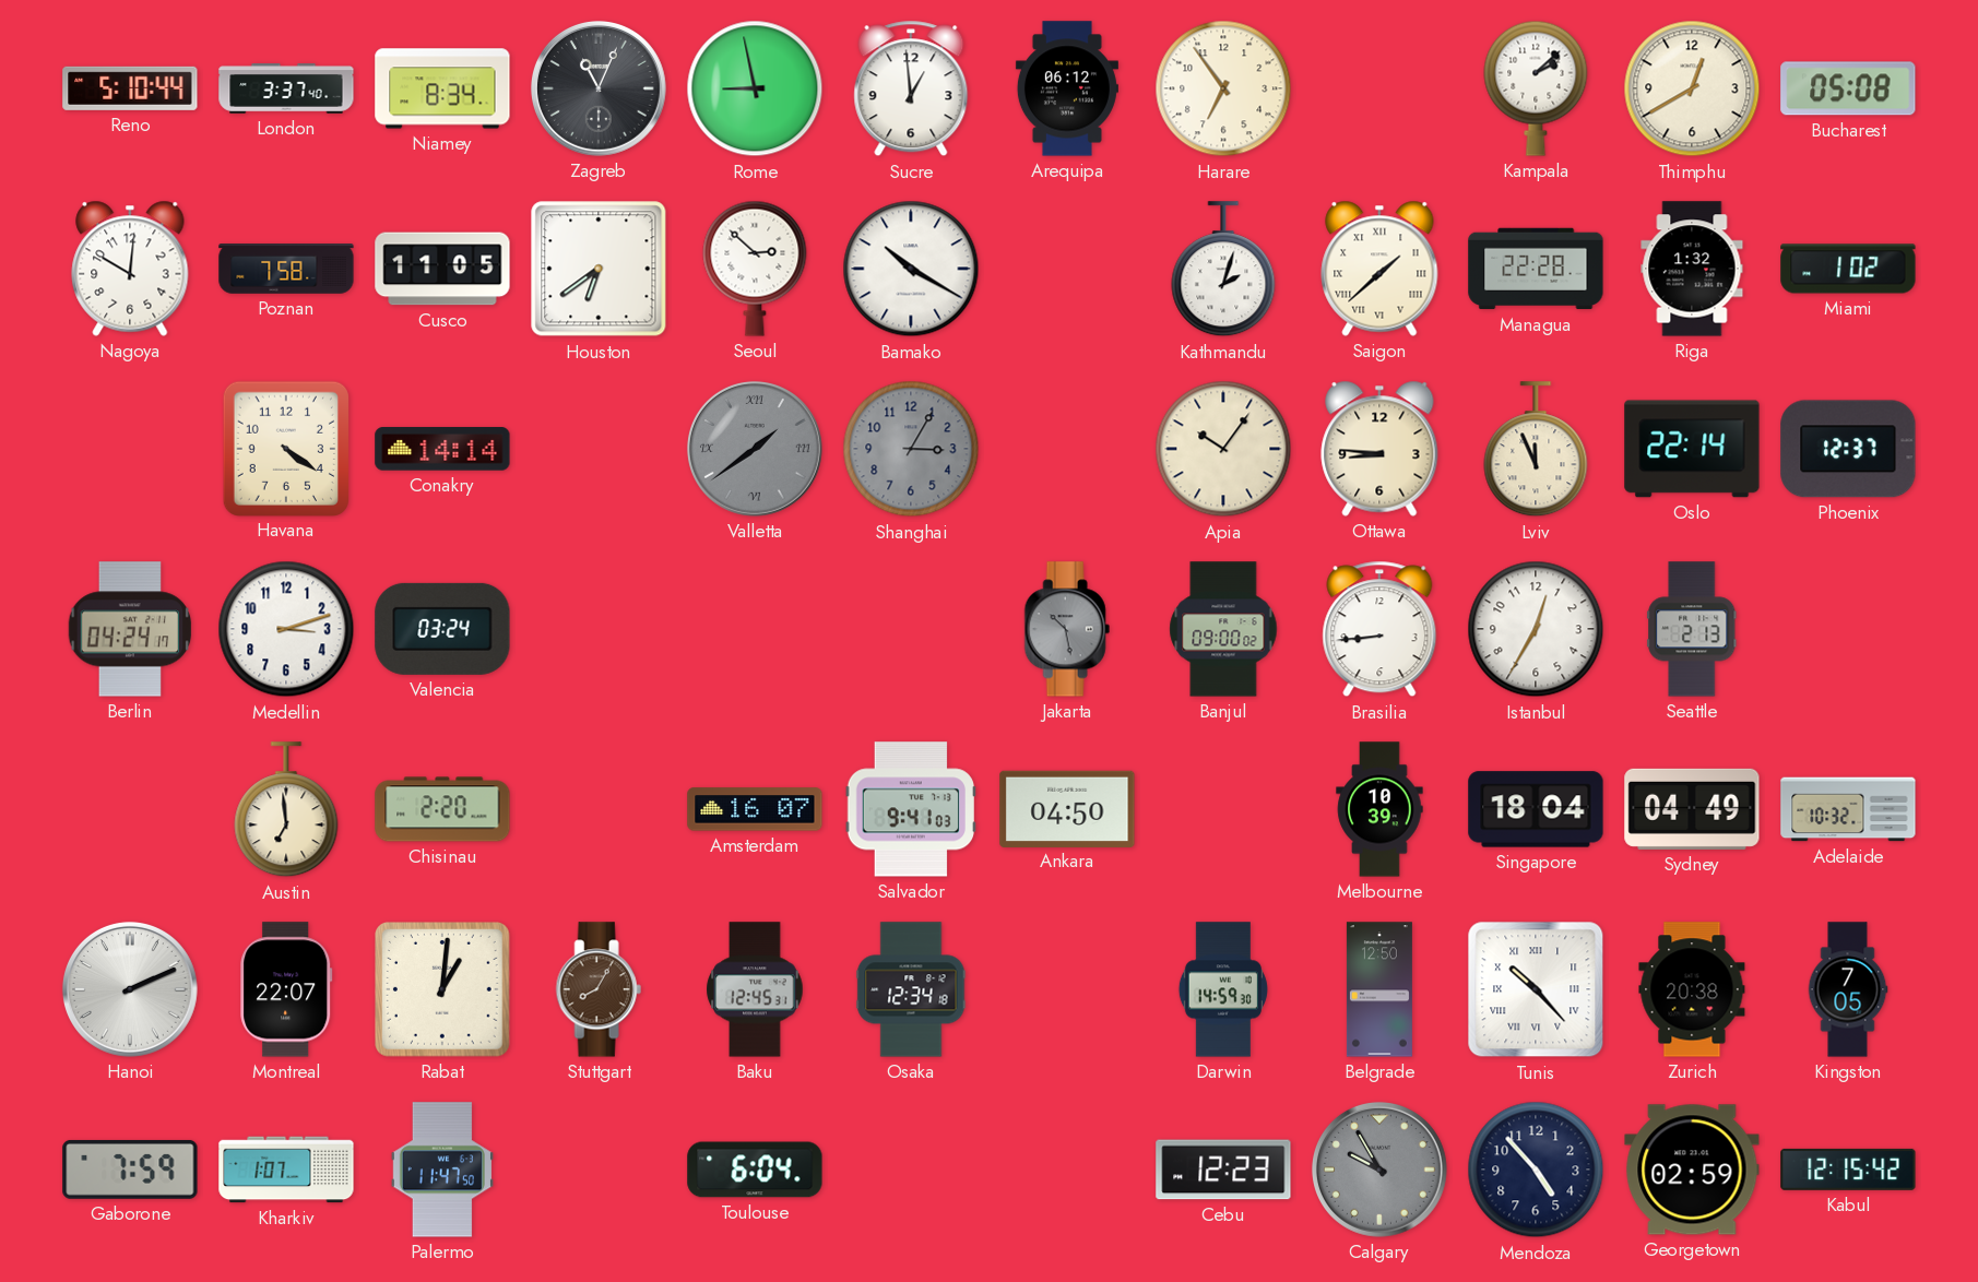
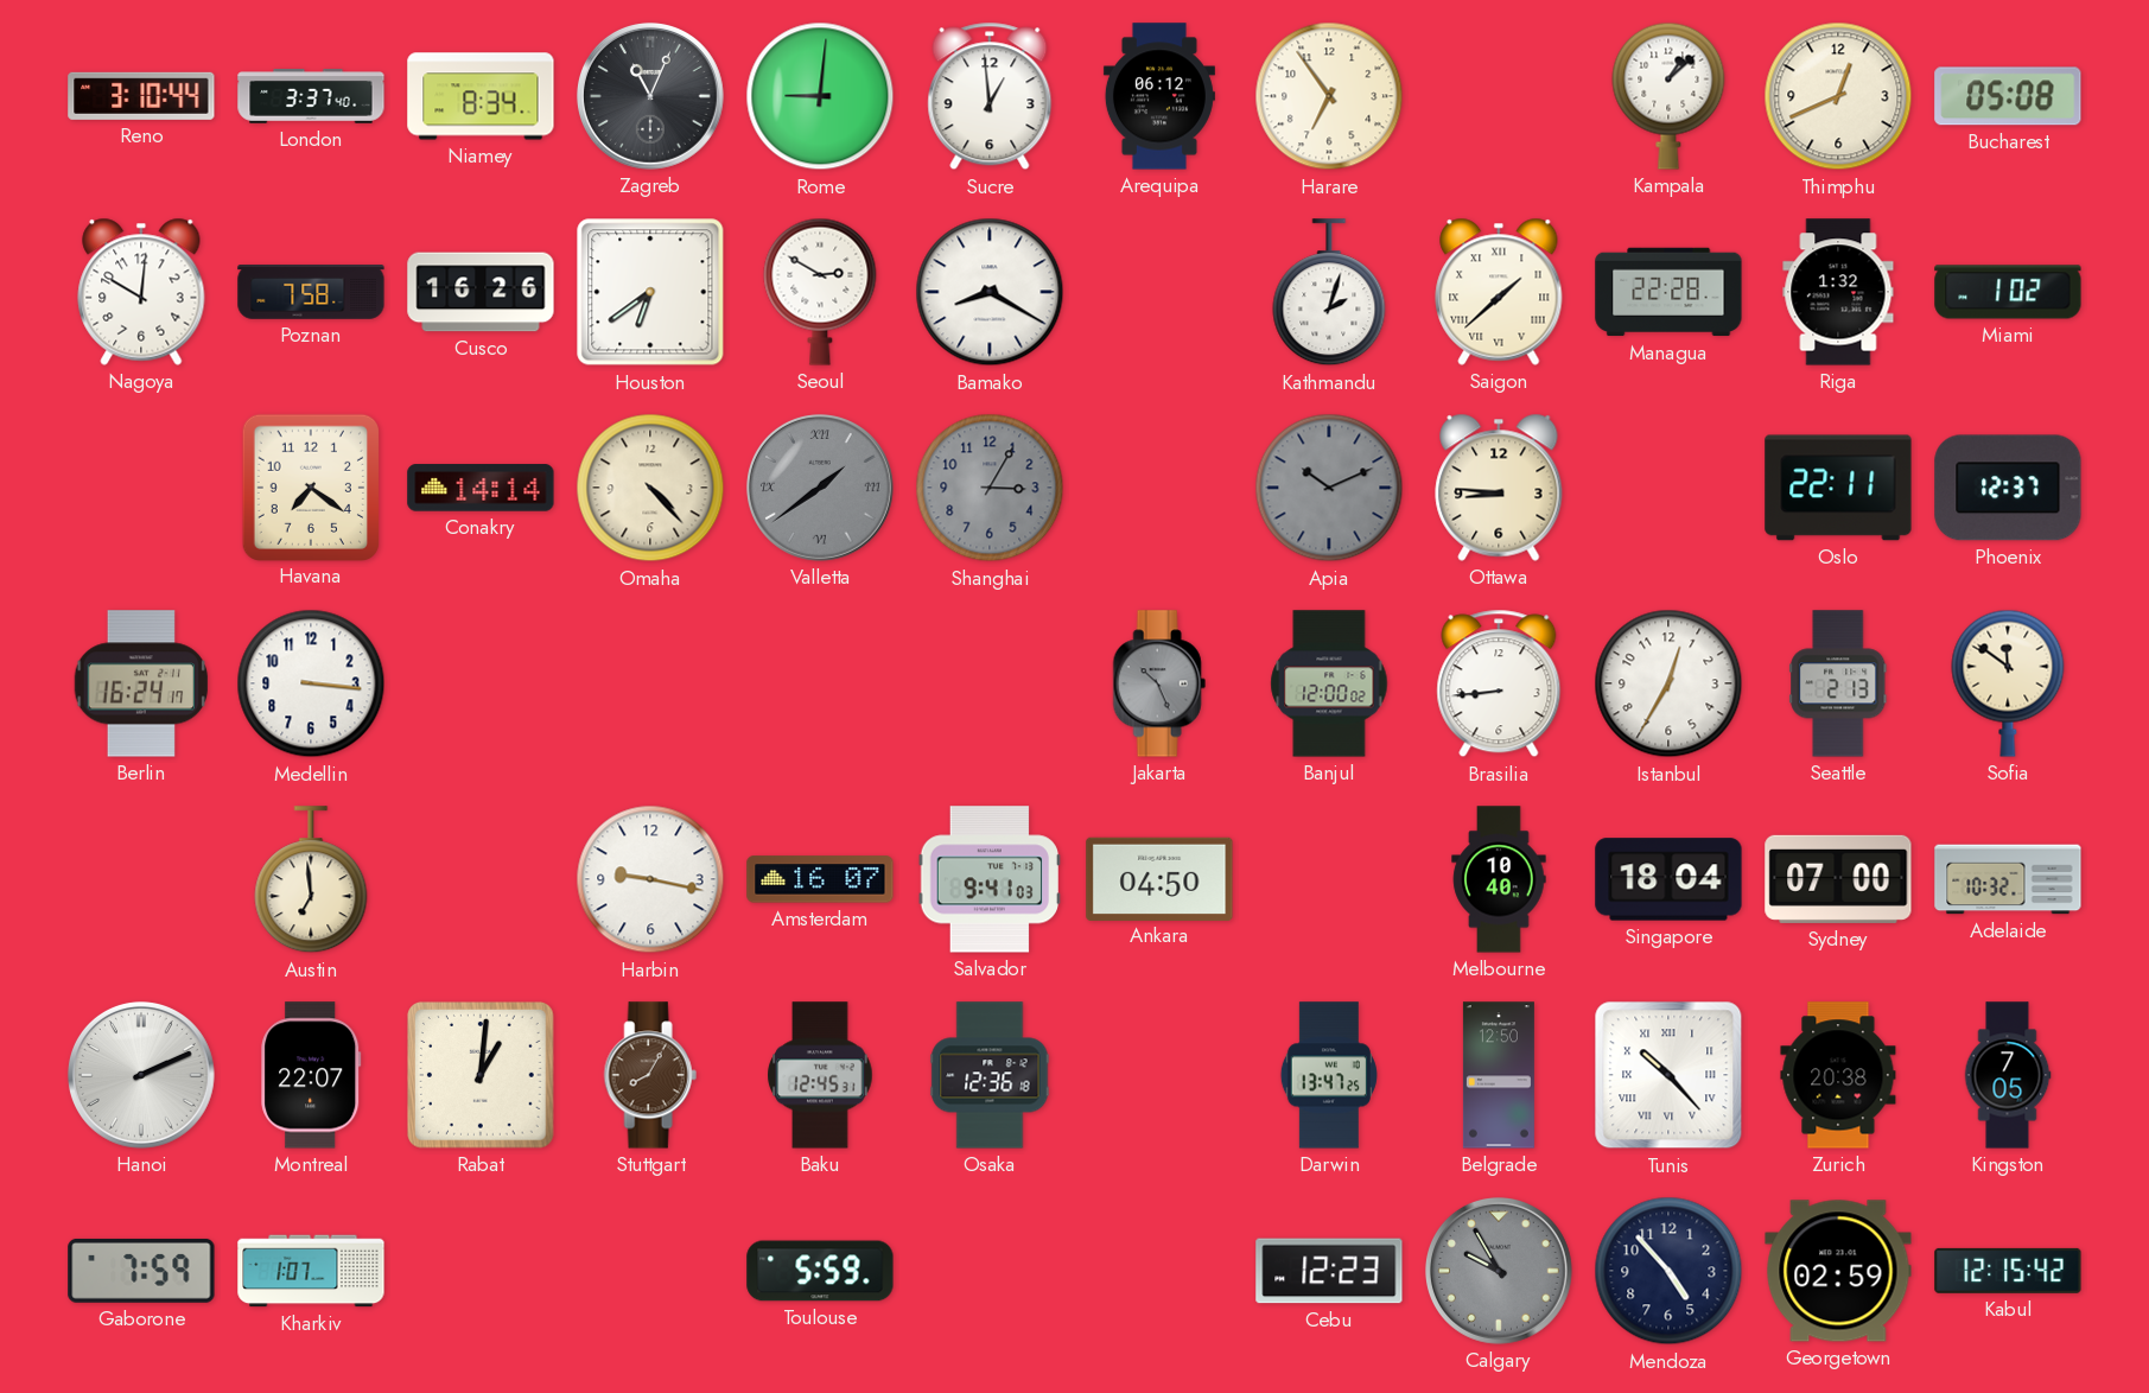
Reno: 5:10 -> 3:10 (141, 96)
Rome: 8:58 -> 9:01 (820, 96)
Kampala: 2:08 -> 1:08 (1668, 96)
Thimphu: 12:40 -> 12:41 (1838, 96)
Cusco: 11:05 -> 16:26 (481, 292)
Seoul: 2:52 -> 2:50 (820, 292)
Bamako: 10:20 -> 8:20 (990, 292)
Havana: 4:21 -> 7:21 (310, 486)
Omaha: none -> 4:23 (650, 488)
Apia: 10:06 -> 10:11 (1329, 488)
Apia dial: cream -> grey (1329, 488)
Lviv: 11:56 -> none (1536, 450)
Oslo: 22:14 -> 22:11 (1838, 488)
Berlin: 04:24 -> 16:24 (141, 683)
Medellin: 3:12 -> 3:16 (311, 683)
Valencia: 03:24 -> none (442, 629)
Jakarta: 10:28 -> 10:26 (1159, 683)
Banjul: 09:00 -> 12:00 (1329, 683)
Sofia: none -> 11:51 (2008, 683)
Chisinau: 2:20 -> none (442, 809)
Harbin: none -> 9:17 (650, 879)
Melbourne: 10:39 -> 10:40 (1499, 879)
Sydney: 04:49 -> 07:00 (1838, 879)
Osaka: 12:34 -> 12:36 (990, 1075)
Darwin: 14:59 -> 13:47 (1329, 1075)
Palermo: 11:47 -> none (442, 1170)
Toulouse: 6:04 -> 5:59 (820, 1271)
